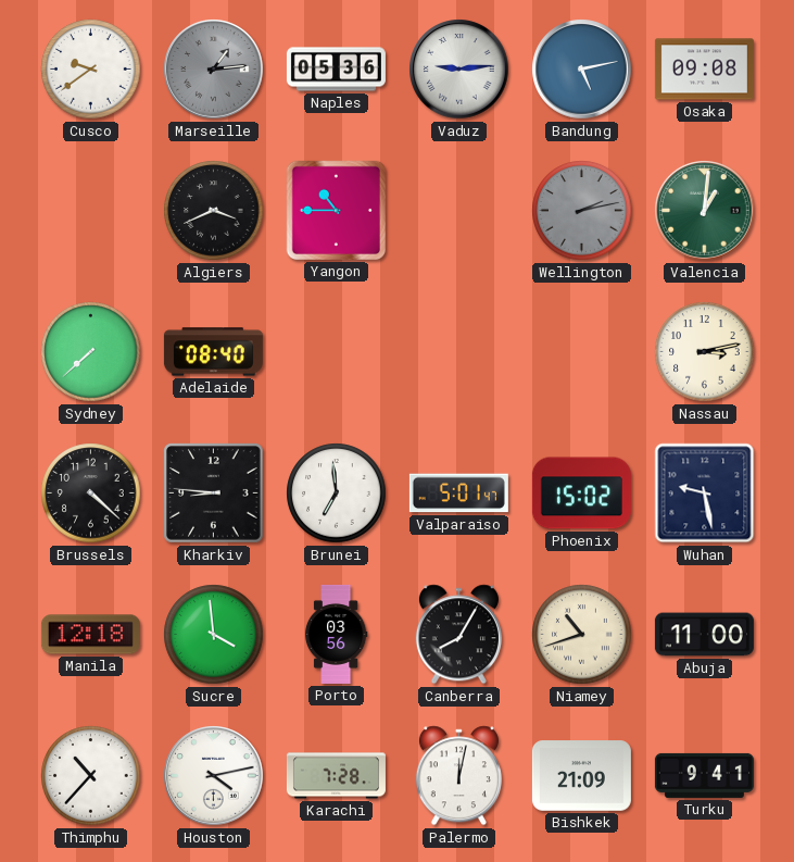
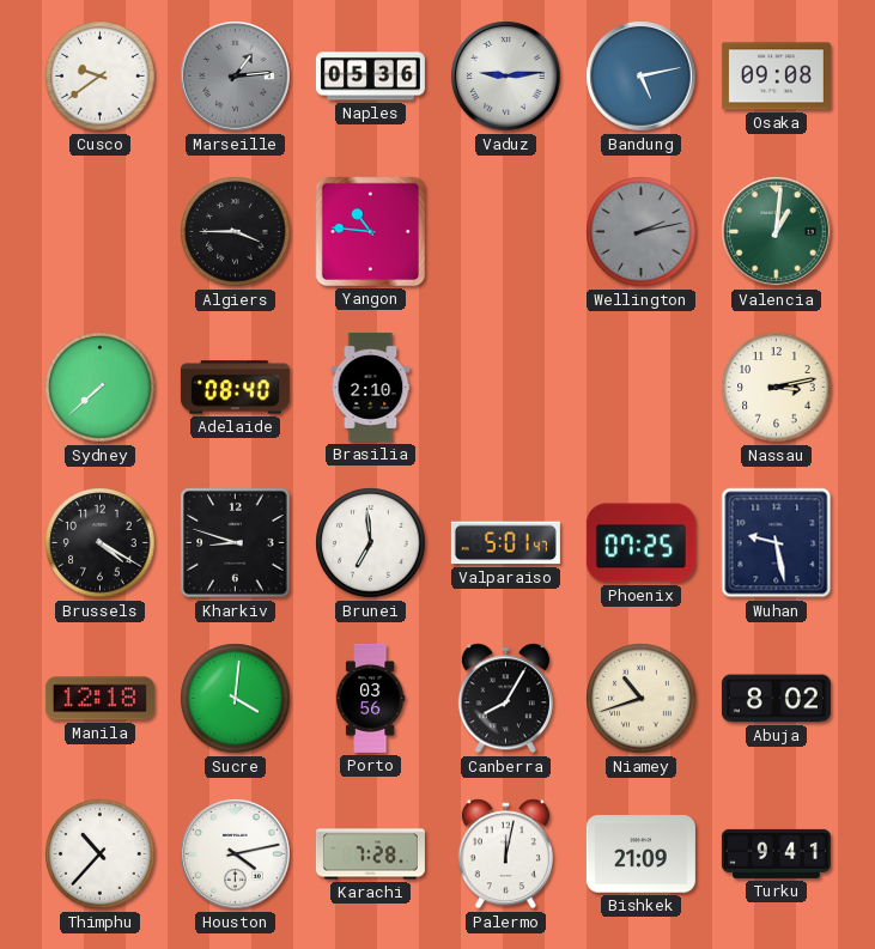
Algiers: 3:41 -> 3:45 (236, 232)
Yangon: 10:45 -> 10:46 (370, 231)
Brasilia: none -> 2:10 (371, 387)
Brussels: 4:22 -> 4:20 (101, 543)
Kharkiv: 8:46 -> 8:48 (236, 543)
Phoenix: 15:02 -> 07:25 (640, 543)
Sucre: 3:59 -> 4:01 (236, 699)
Abuja: 11:00 -> 8:02 (776, 699)
